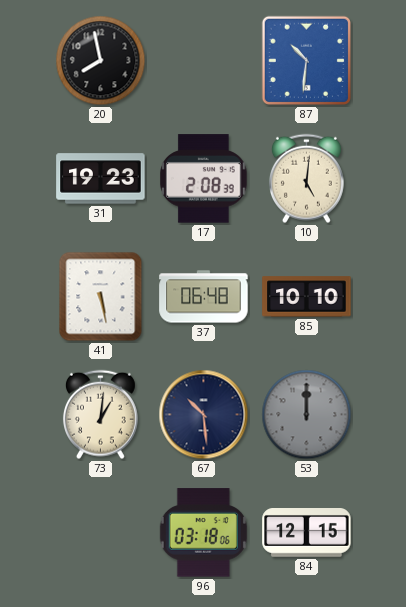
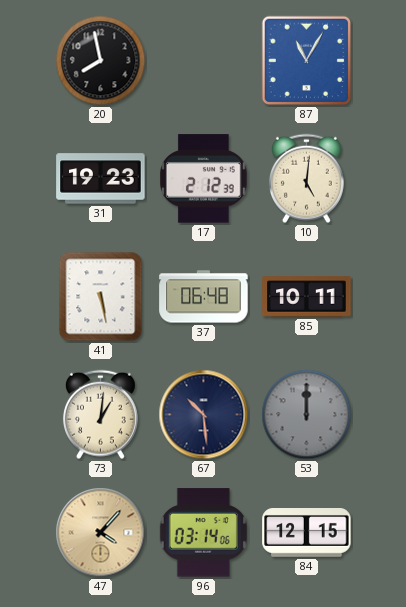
87: 10:31 -> 11:05 (306, 60)
17: 2:08 -> 2:12 (204, 179)
85: 10:10 -> 10:11 (307, 297)
47: none -> 4:07 (101, 533)
96: 03:18 -> 03:14 (203, 533)
